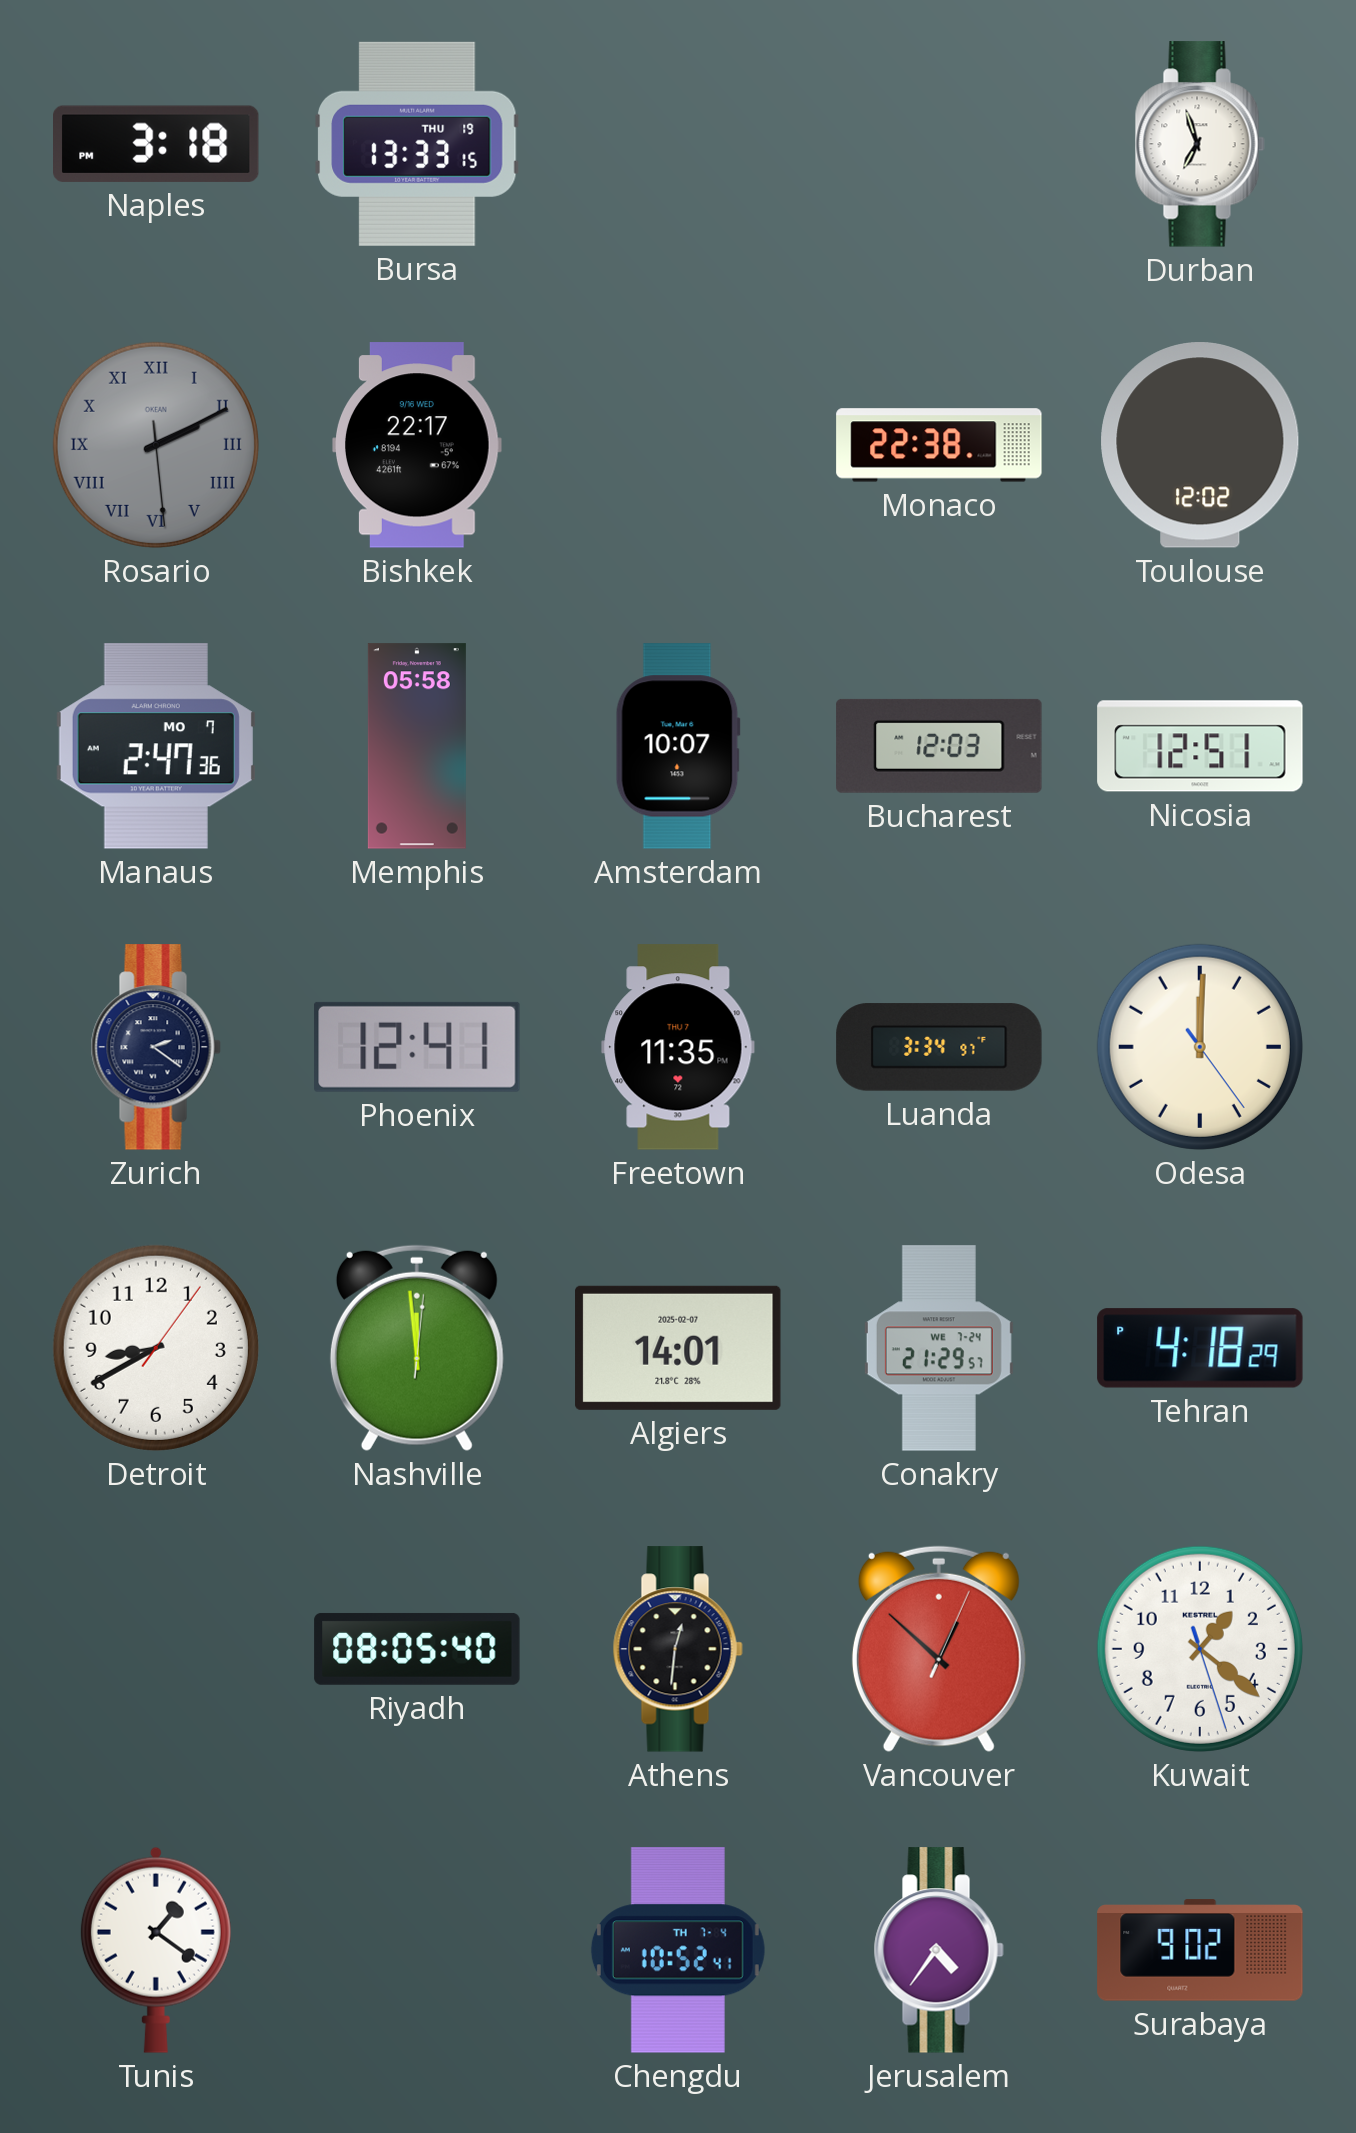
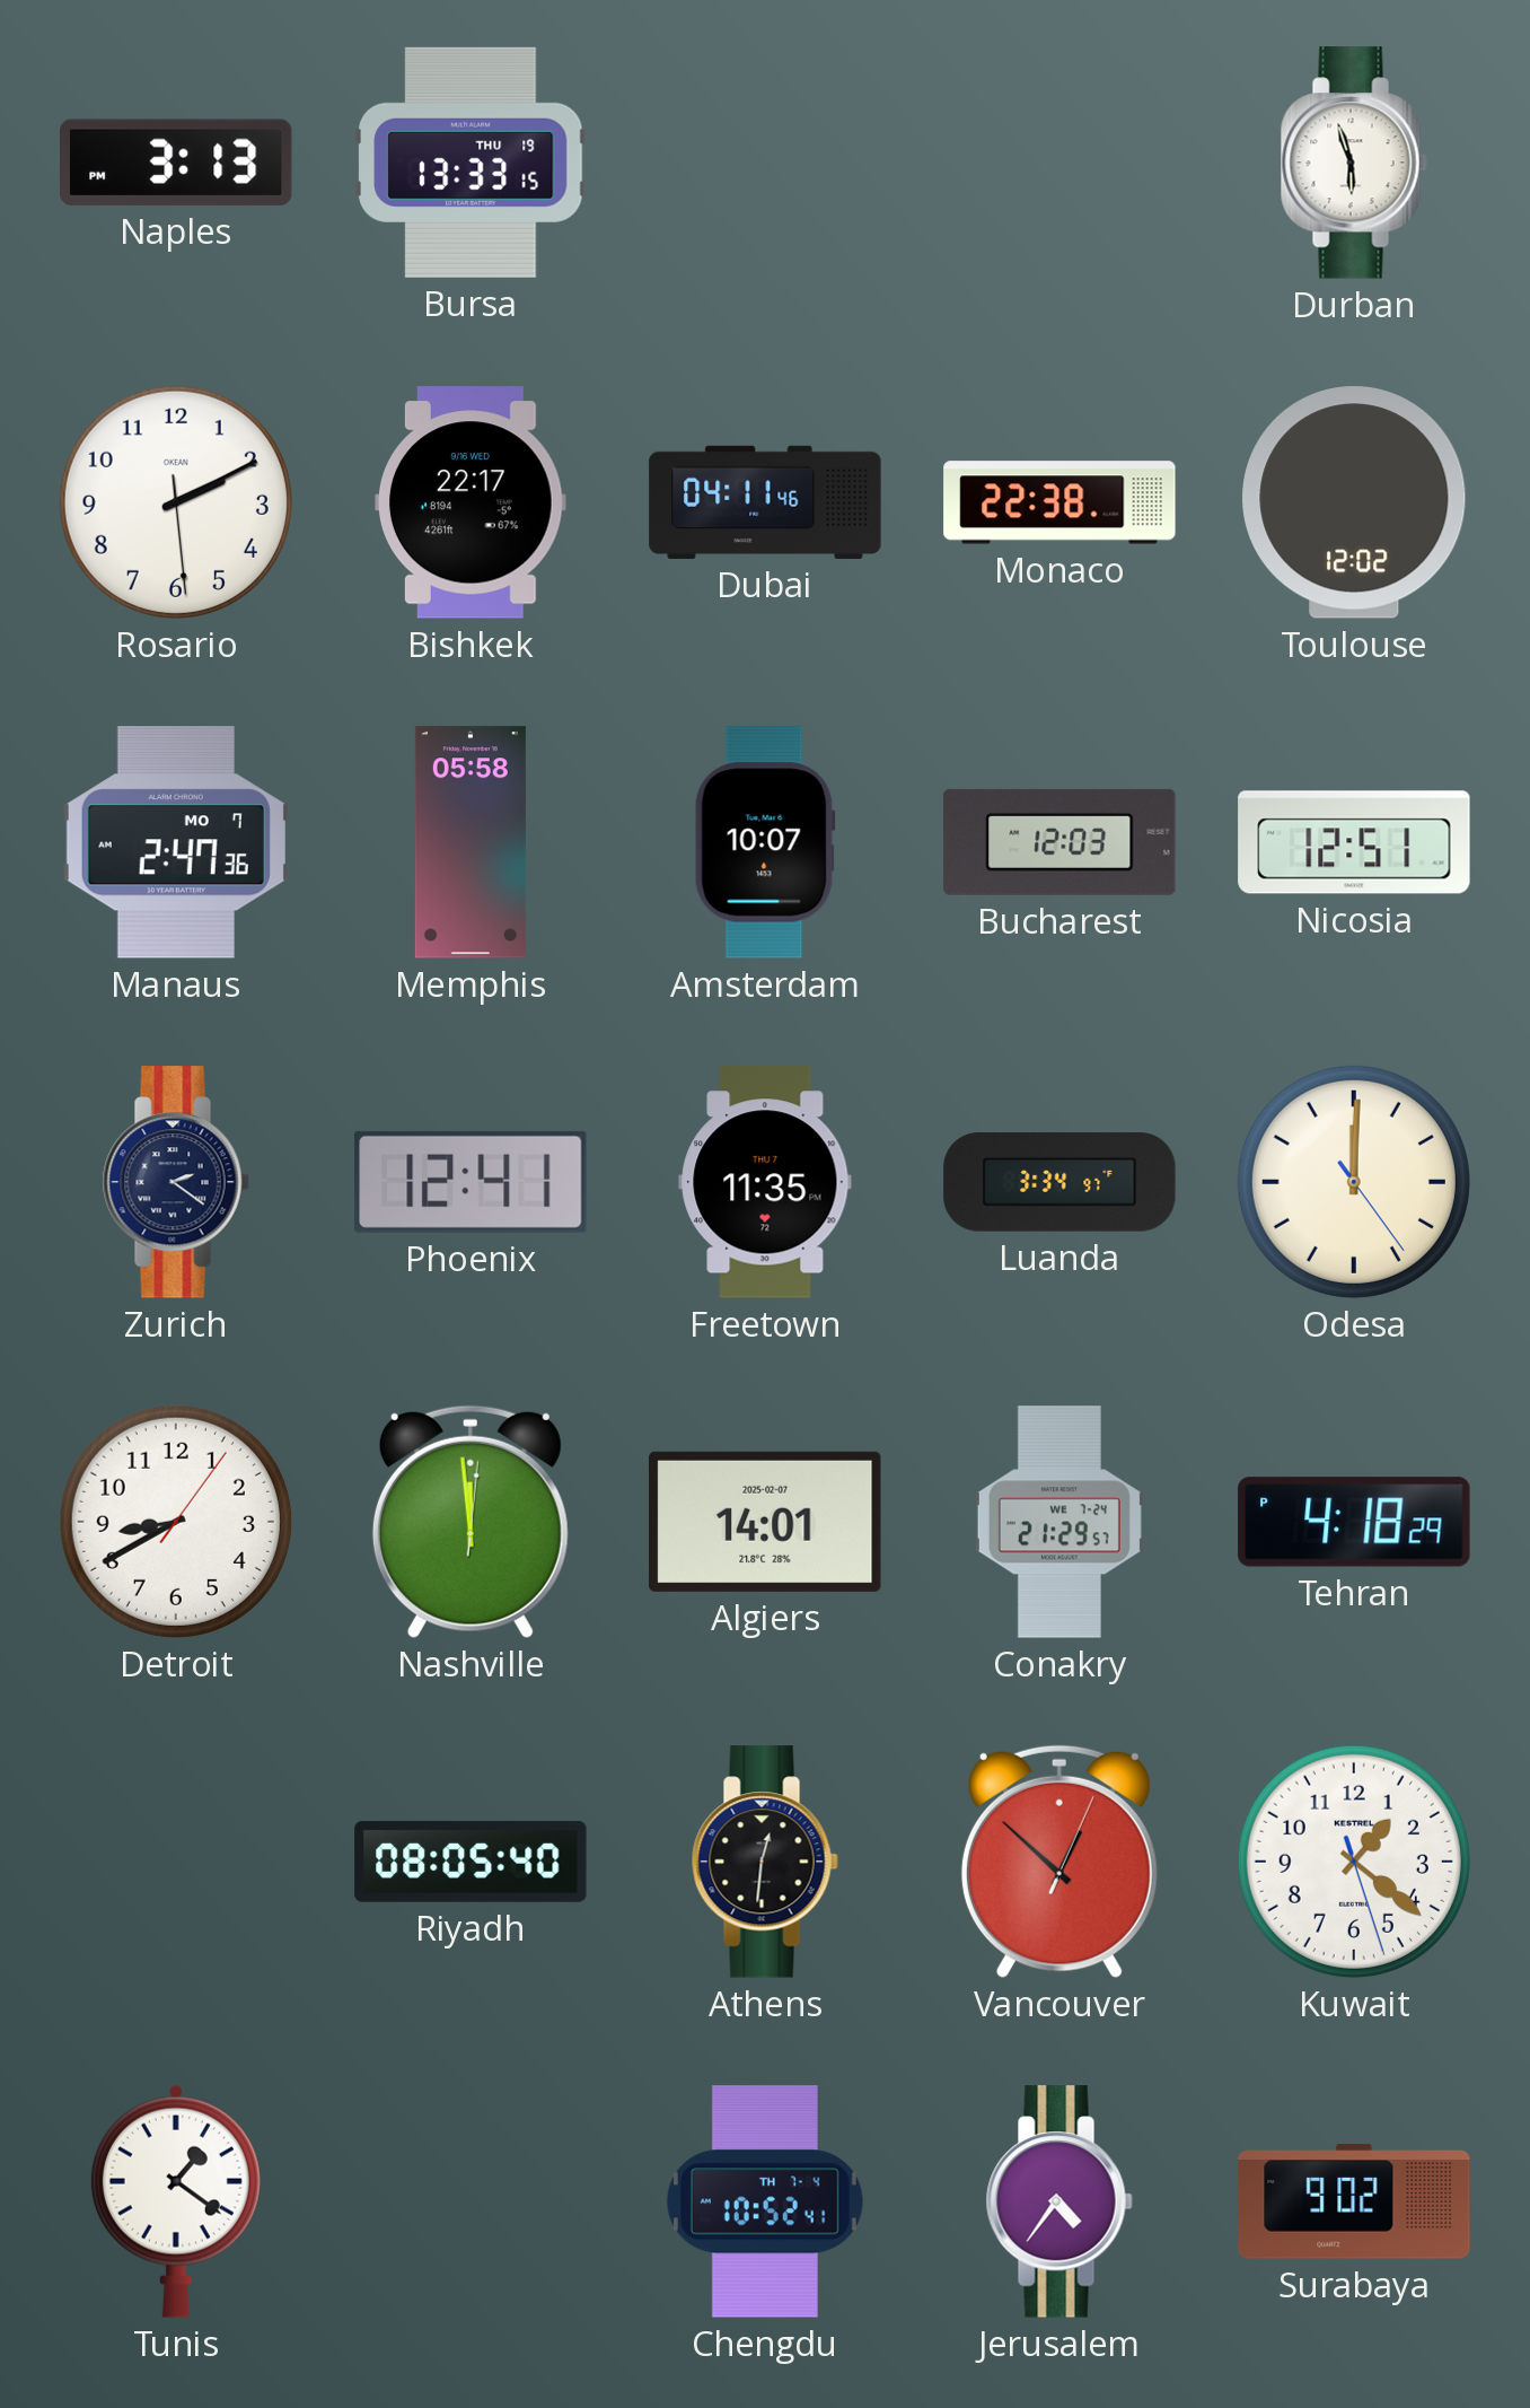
Naples: 3:18 -> 3:13 (177, 163)
Durban: 6:57 -> 5:57 (1354, 163)
Rosario dial: grey -> white (176, 502)
Rosario numerals: Roman -> Arabic (176, 502)
Dubai: none -> 04:11 (765, 502)
